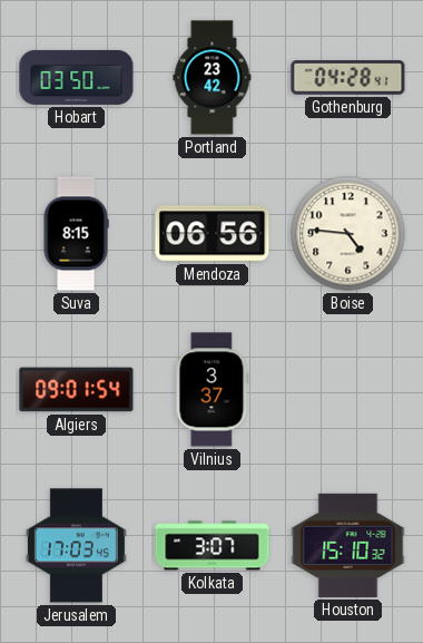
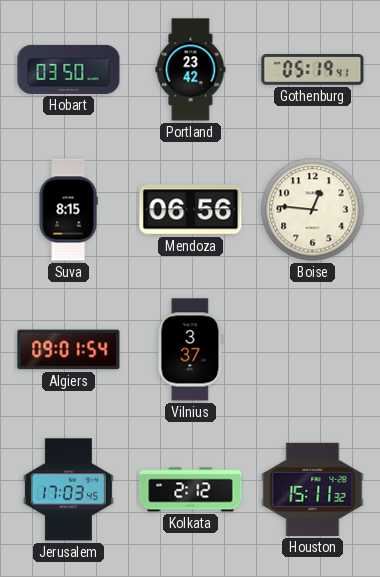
Gothenburg: 04:28 -> 05:19 (313, 70)
Boise: 4:46 -> 12:46 (313, 210)
Kolkata: 3:07 -> 2:12 (191, 490)
Houston: 15:10 -> 15:11 (313, 489)
